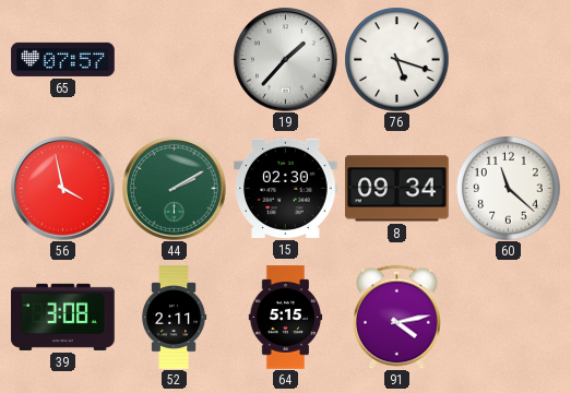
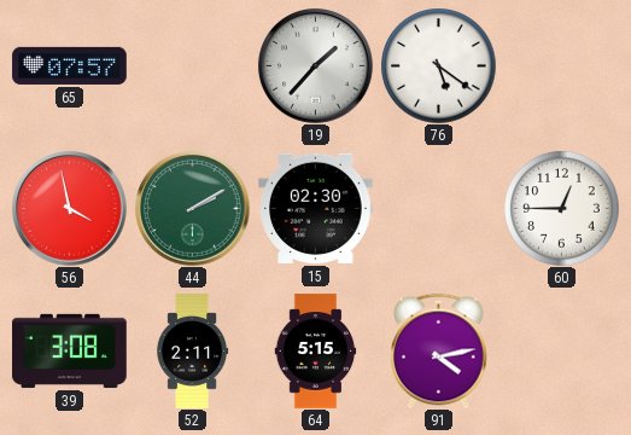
76: 5:18 -> 5:21 (438, 65)
8: 09:34 -> none (397, 189)
60: 11:22 -> 12:45 (561, 208)
